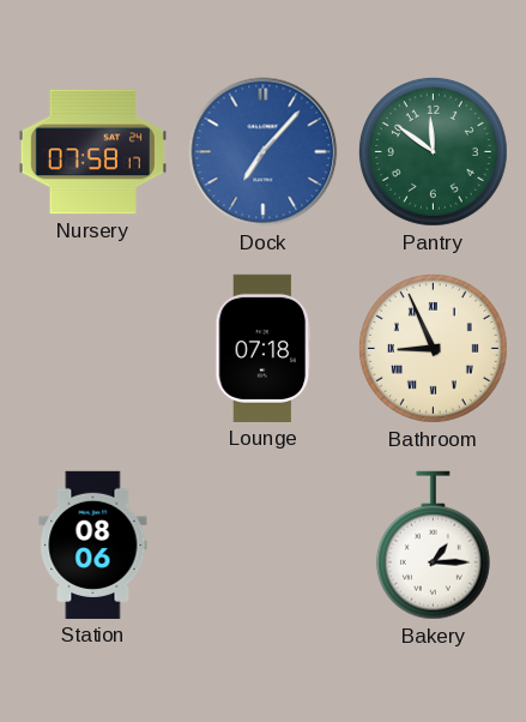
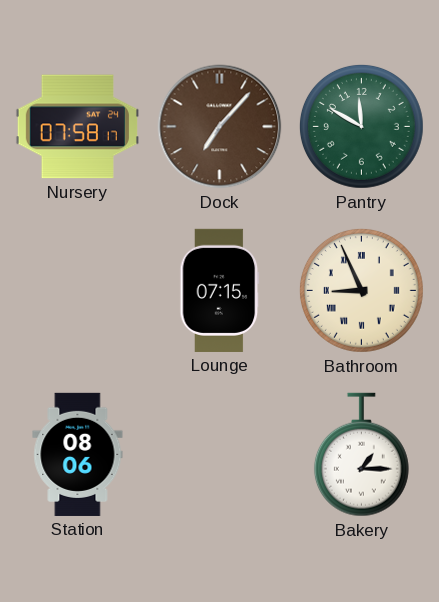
Dock dial: blue -> brown (220, 127)
Pantry: 11:51 -> 11:50 (361, 126)
Lounge: 07:18 -> 07:15 (220, 290)
